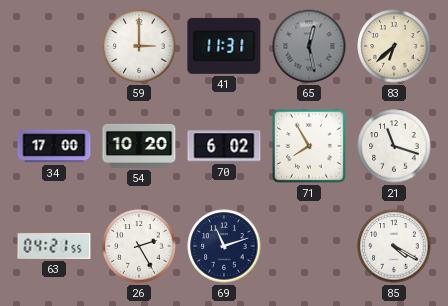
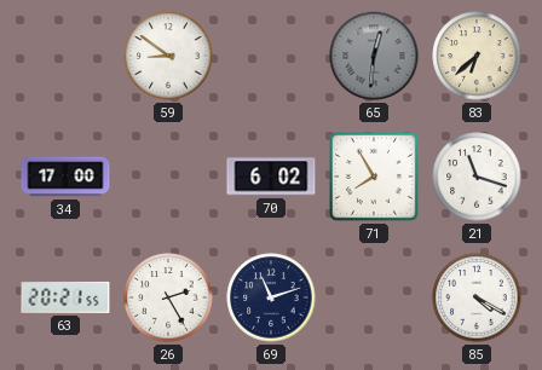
59: 3:00 -> 8:51 (168, 56)
41: 11:31 -> none (224, 46)
65: 12:28 -> 12:31 (374, 56)
54: 10:20 -> none (139, 146)
63: 04:21 -> 20:21 (65, 297)
